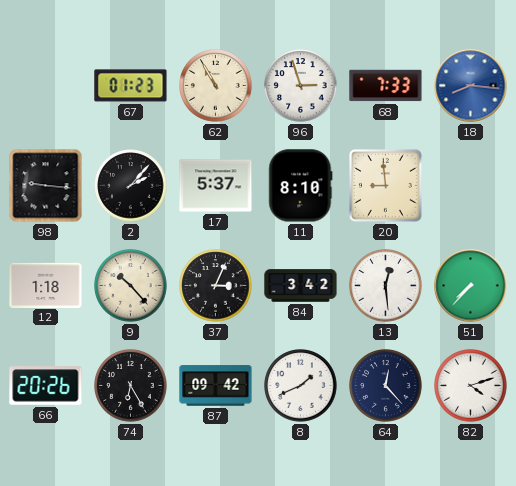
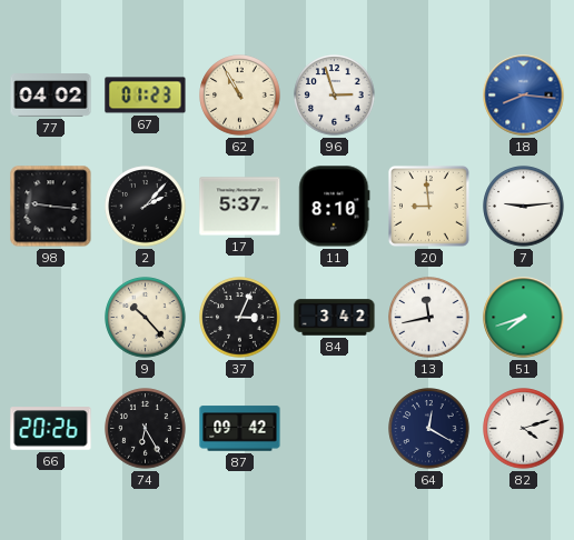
77: none -> 04:02 (51, 96)
68: 7:33 -> none (386, 86)
7: none -> 9:14 (524, 207)
12: 1:18 -> none (46, 285)
13: 12:29 -> 11:43 (429, 318)
51: 7:37 -> 7:42 (524, 318)
8: 1:41 -> none (301, 386)
64: 12:23 -> 12:20 (429, 429)
